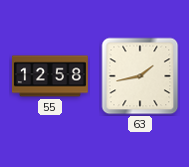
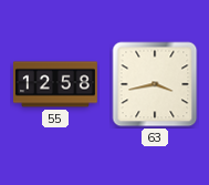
63: 1:43 -> 3:43 (155, 84)
